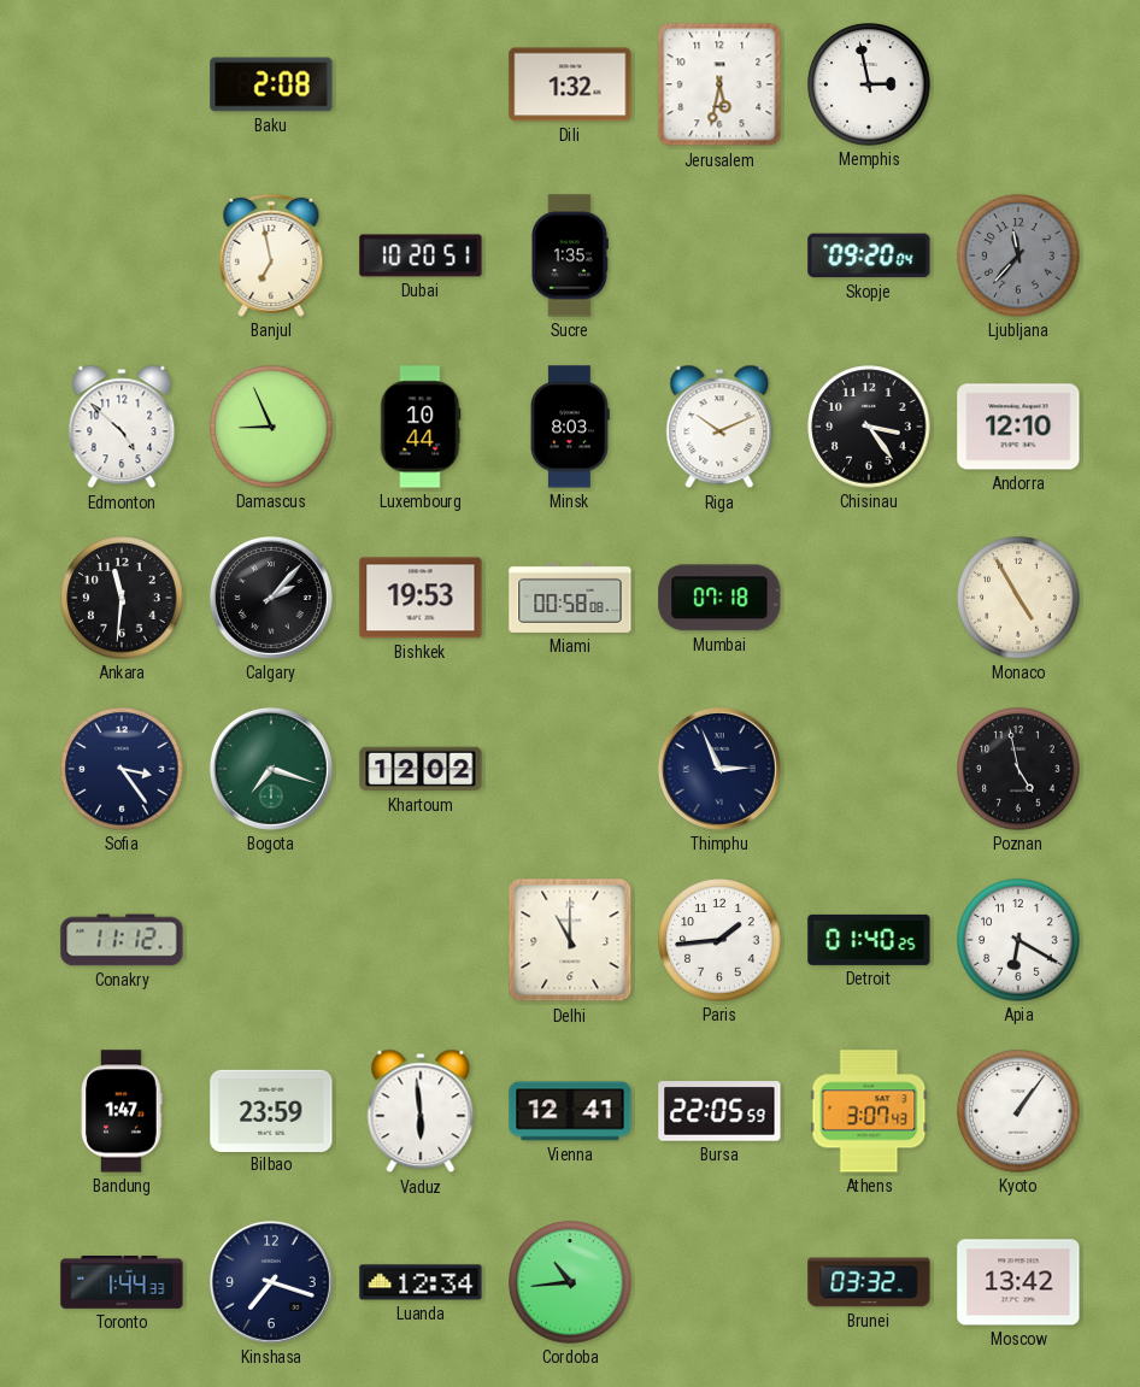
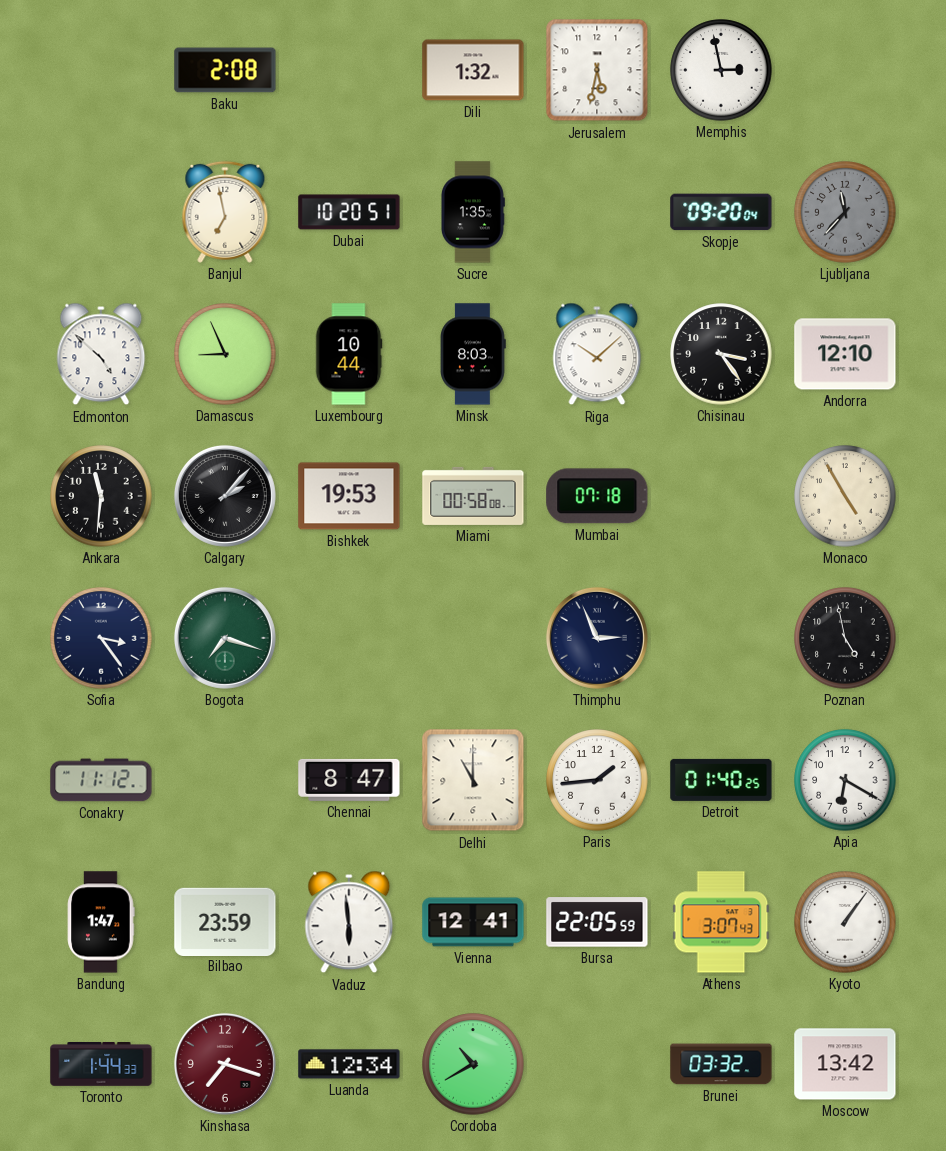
Riga: 10:11 -> 10:08 (597, 354)
Khartoum: 12:02 -> none (421, 769)
Chennai: none -> 8:47 (349, 780)
Kinshasa dial: navy -> burgundy (225, 1064)
Cordoba: 10:44 -> 10:40 (473, 1064)
